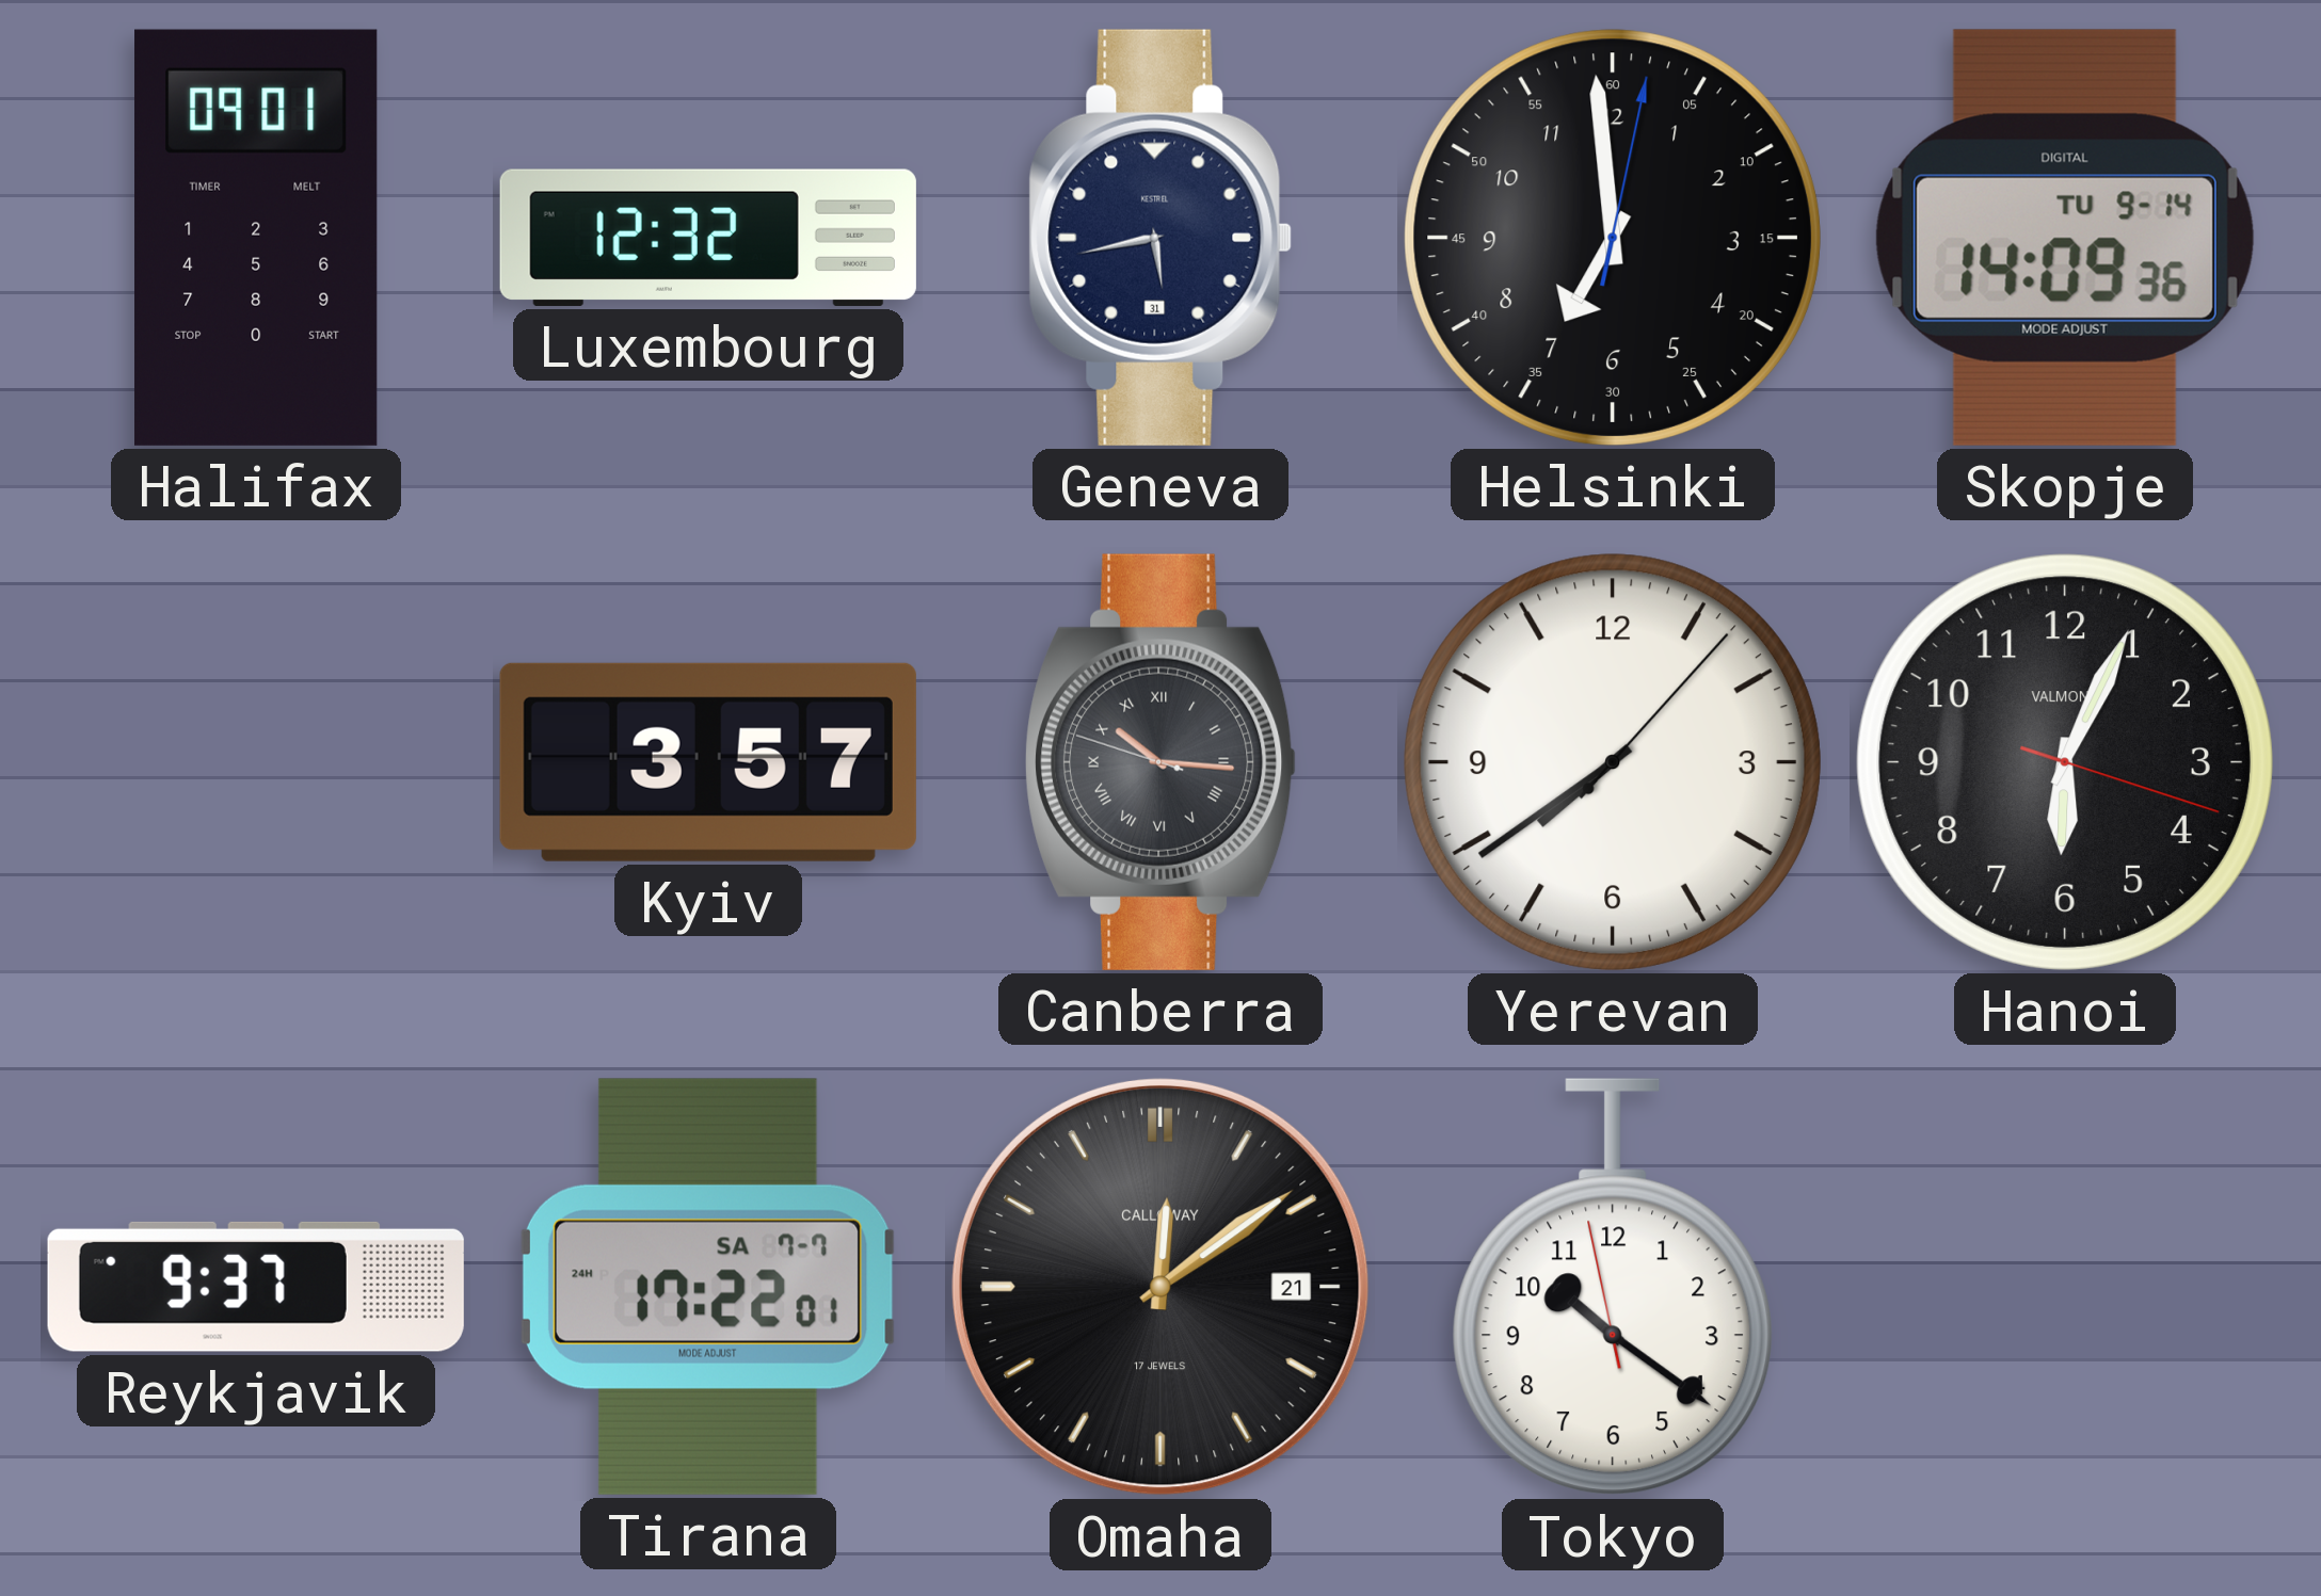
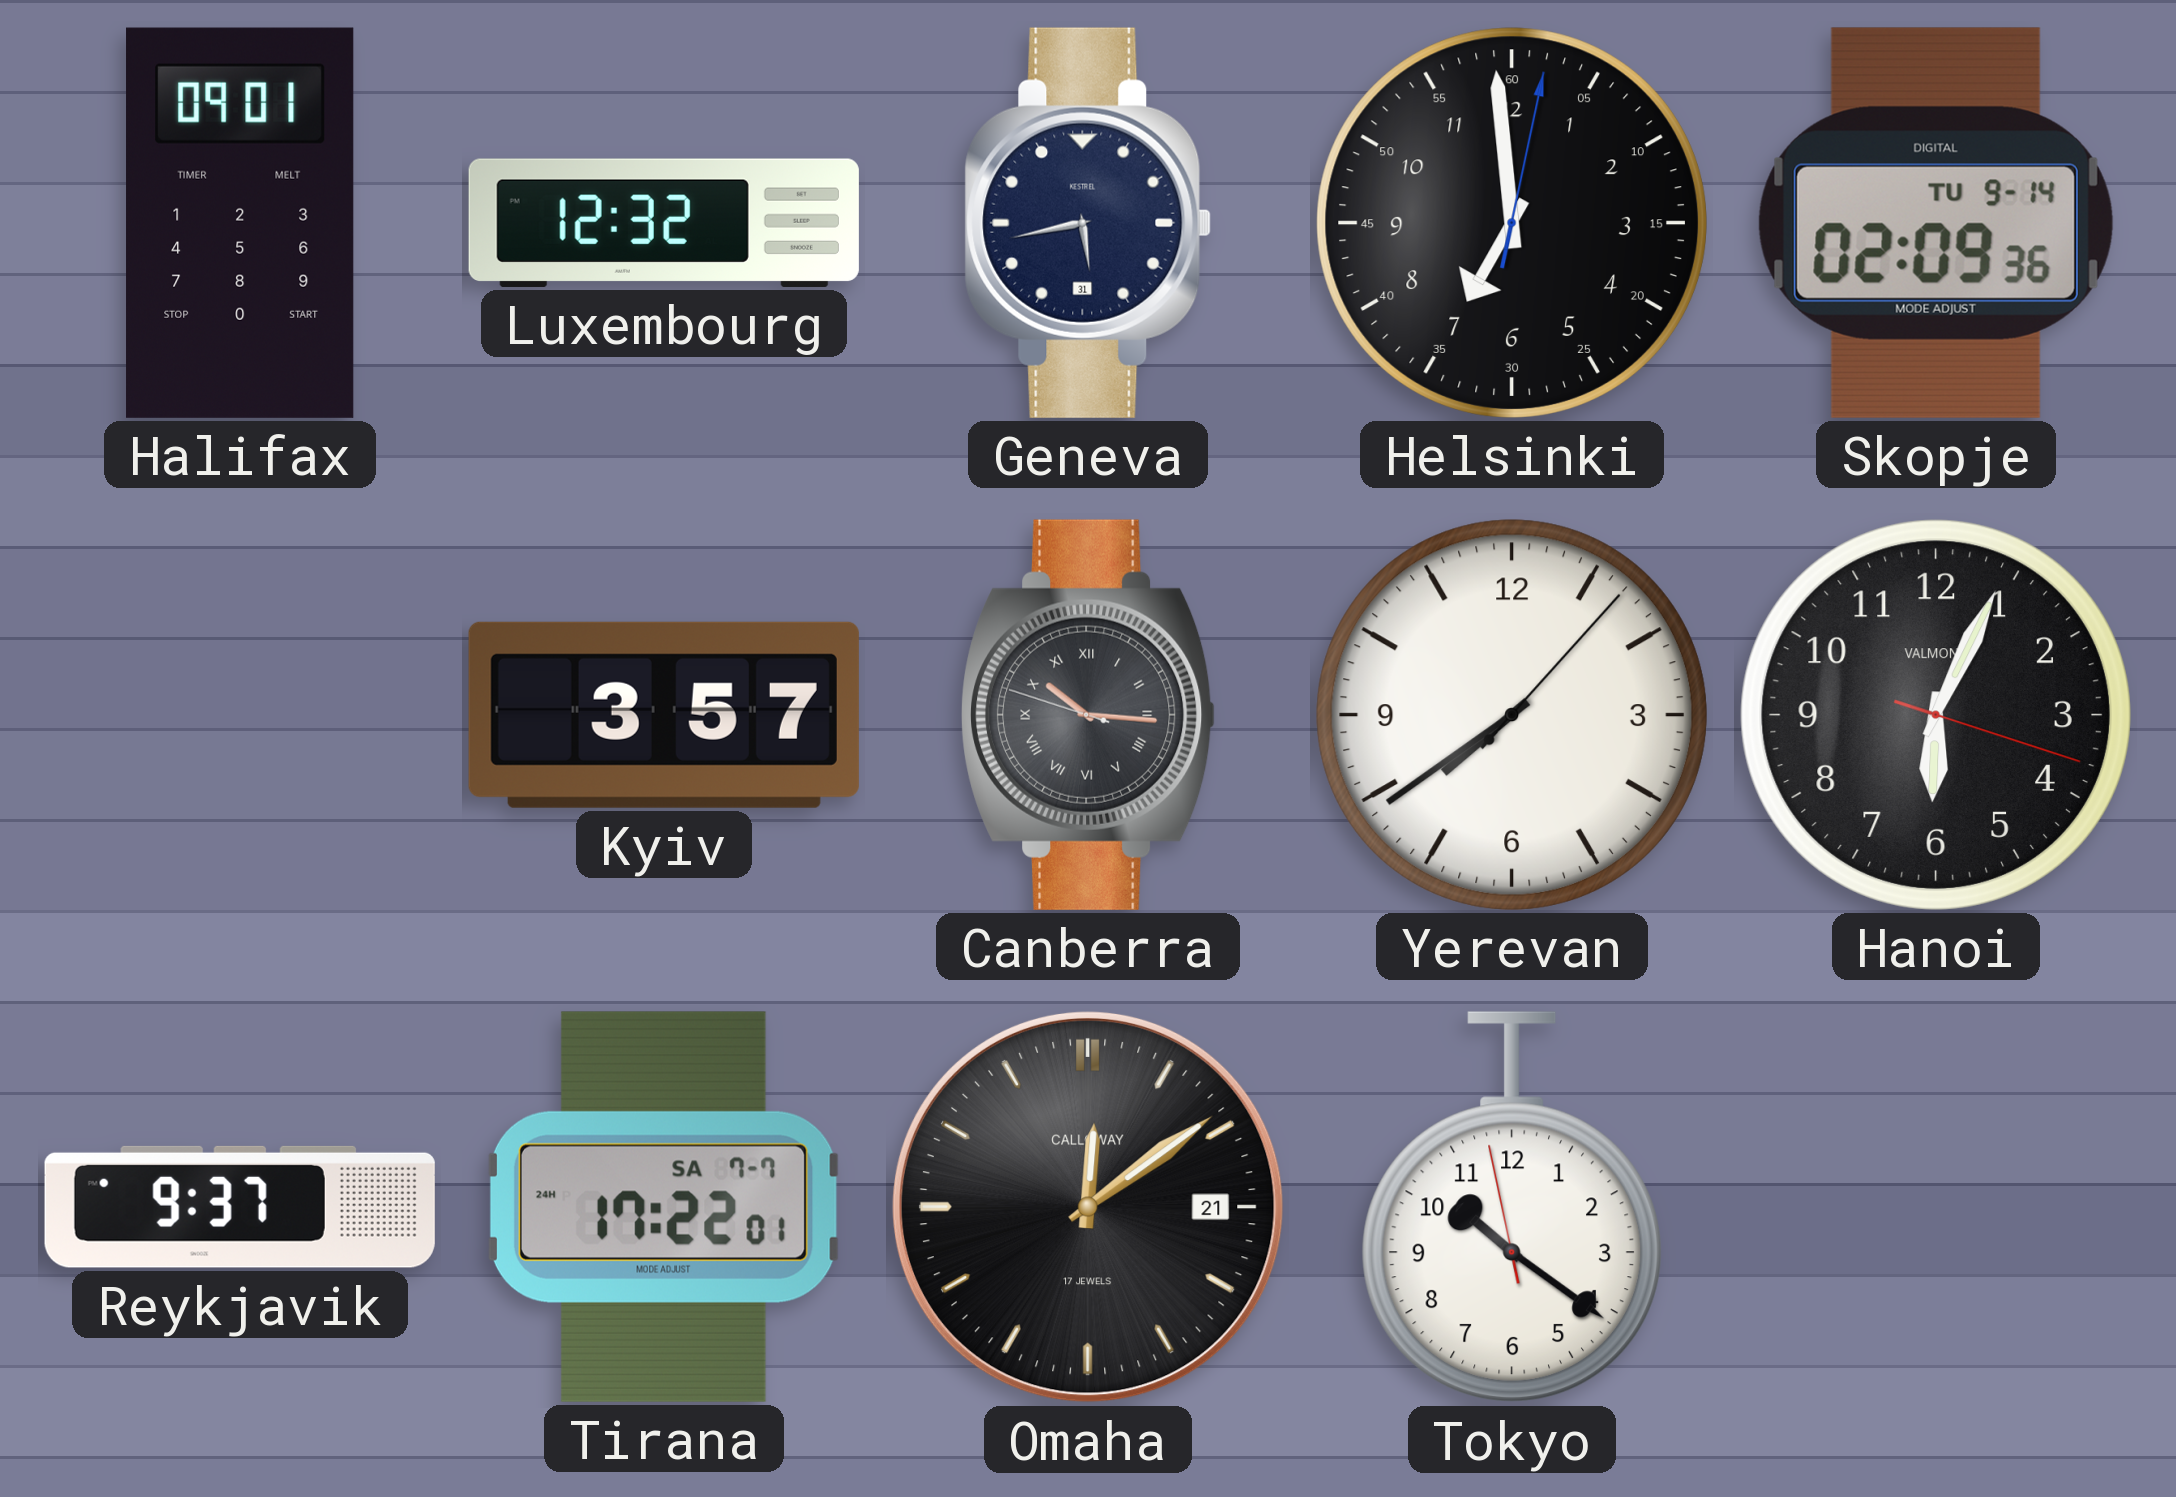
Skopje: 14:09 -> 02:09 (1936, 223)
